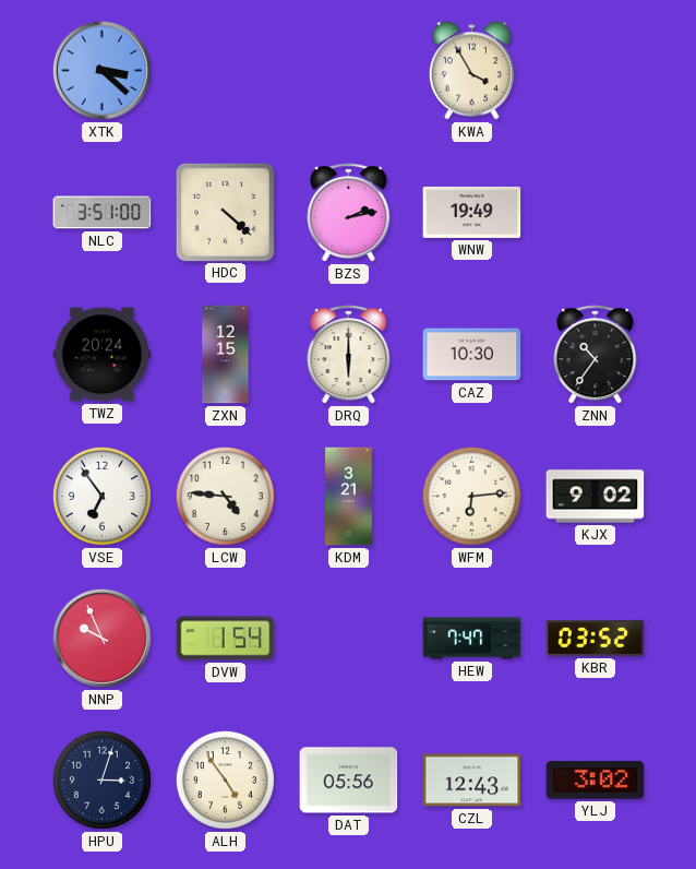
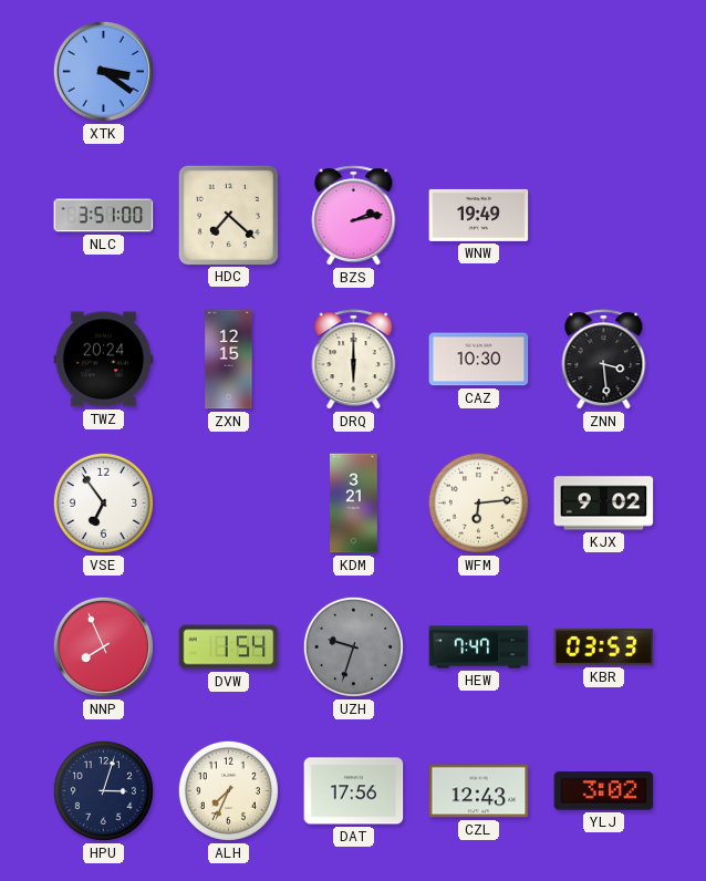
XTK: 3:22 -> 3:21 (103, 71)
KWA: 3:55 -> none (471, 71)
HDC: 4:22 -> 7:22 (228, 215)
ZNN: 10:36 -> 3:29 (604, 360)
LCW: 4:46 -> none (225, 496)
NNP: 9:56 -> 7:56 (103, 646)
UZH: none -> 9:33 (353, 646)
KBR: 03:52 -> 03:53 (604, 646)
ALH: 4:54 -> 7:34 (228, 790)
DAT: 05:56 -> 17:56 (354, 791)
